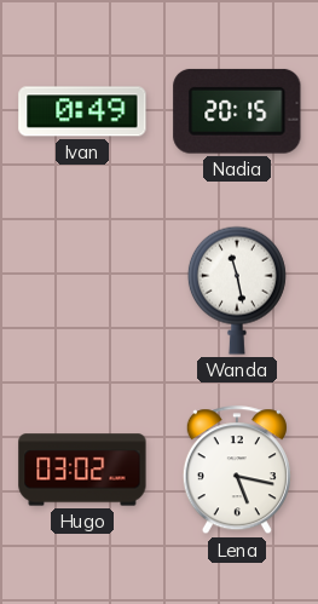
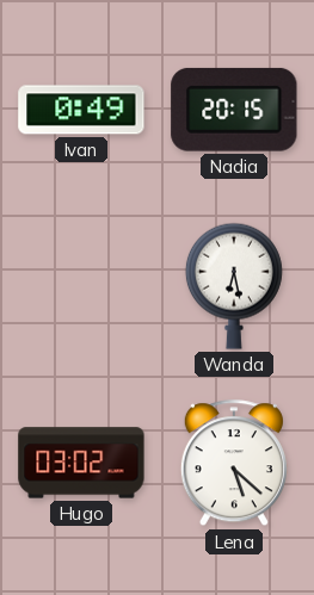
Wanda: 11:28 -> 6:28 (234, 286)
Lena: 5:17 -> 5:22 (234, 464)
